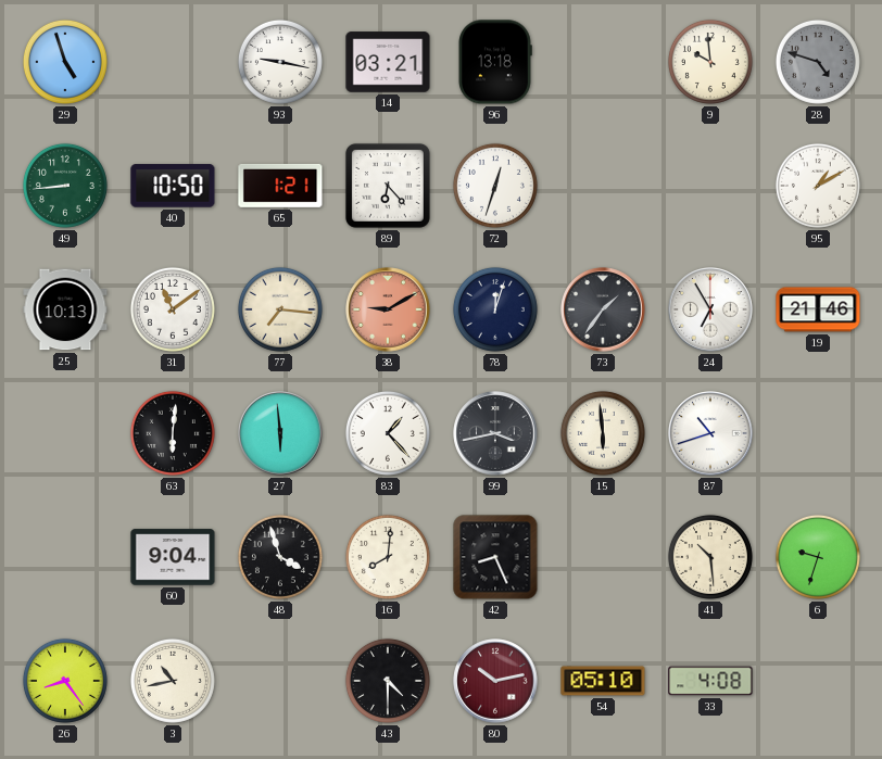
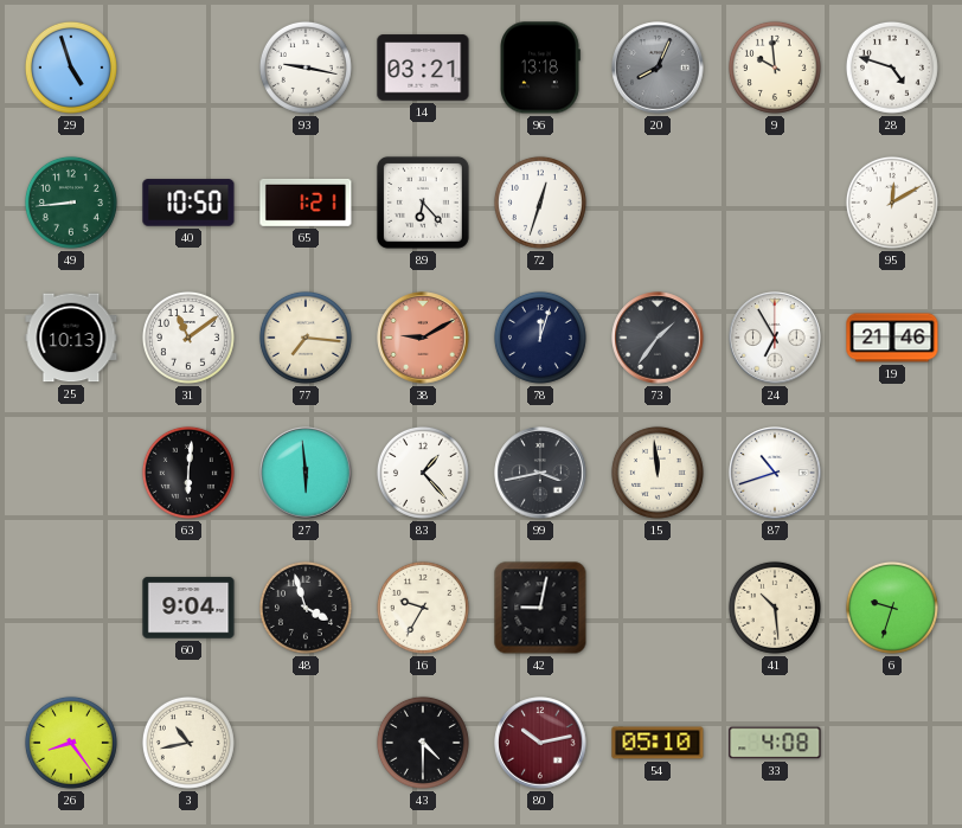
20: none -> 8:04 (658, 68)
28 dial: grey -> white (892, 68)
95: 1:10 -> 12:10 (892, 203)
15: 5:59 -> 11:59 (658, 473)
16: 8:01 -> 9:35 (423, 608)
42: 8:26 -> 9:02 (540, 608)
